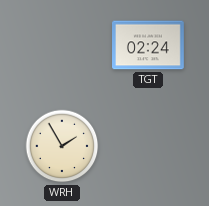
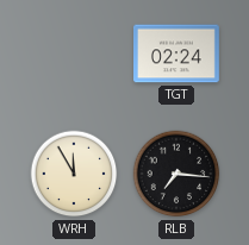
WRH: 1:55 -> 11:55 (74, 174)
RLB: none -> 7:16 (176, 174)
